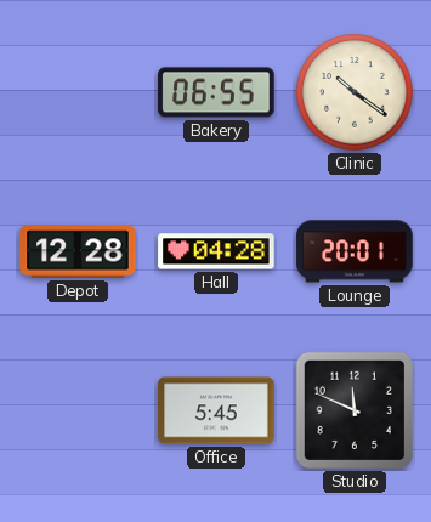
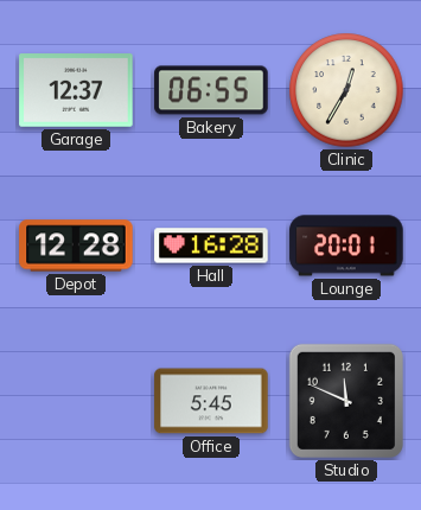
Garage: none -> 12:37 (76, 90)
Clinic: 10:21 -> 12:35 (346, 90)
Hall: 04:28 -> 16:28 (211, 246)
